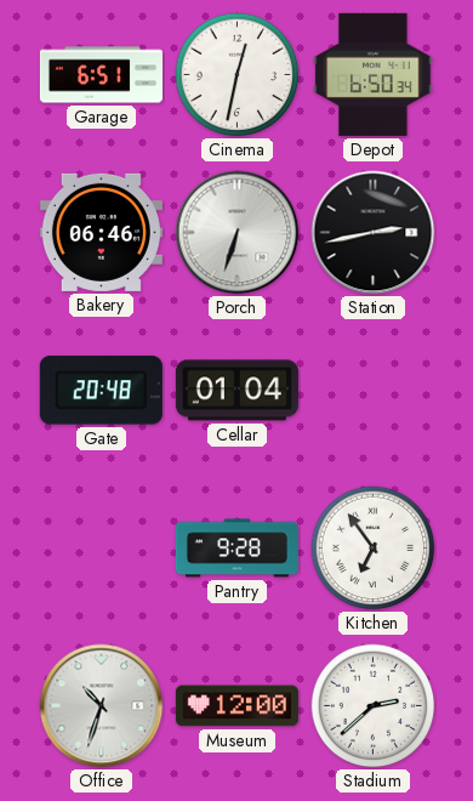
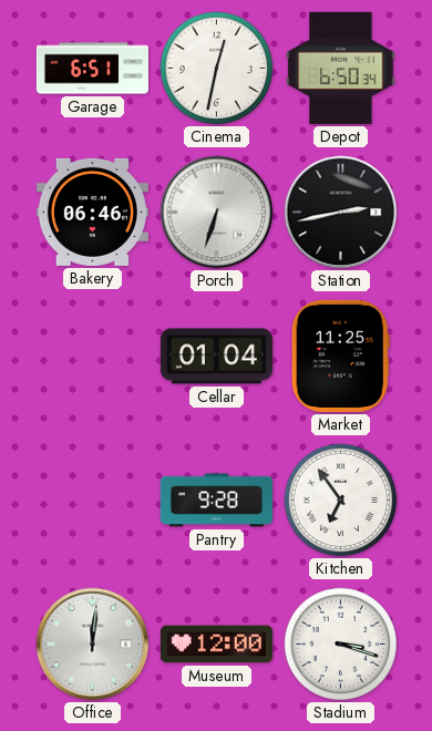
Gate: 20:48 -> none (101, 391)
Market: none -> 11:25 (340, 356)
Office: 10:33 -> 12:01 (93, 645)
Stadium: 2:38 -> 3:18 (341, 645)
